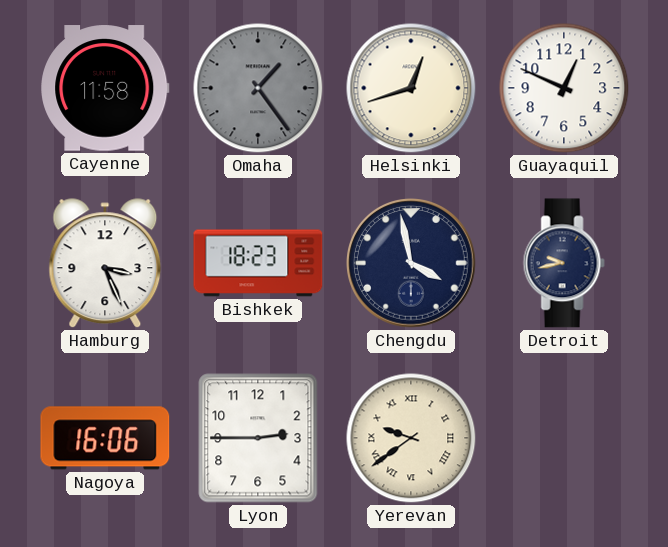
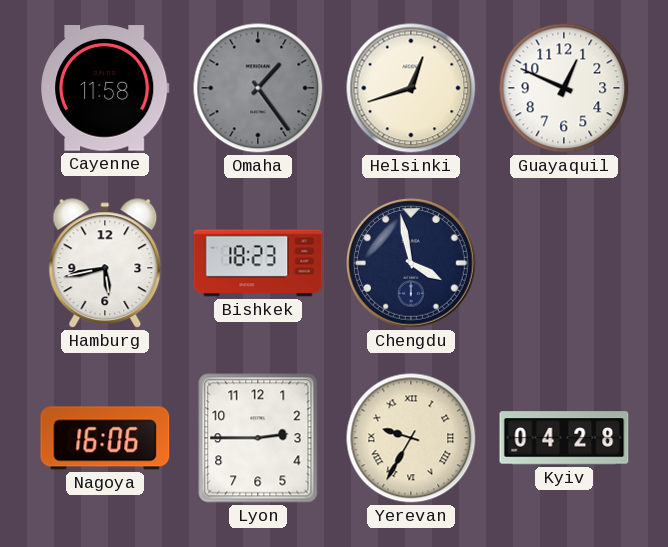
Hamburg: 3:26 -> 5:43 (105, 264)
Detroit: 9:43 -> none (564, 263)
Yerevan: 9:39 -> 9:35 (411, 438)
Kyiv: none -> 04:28 (564, 438)
